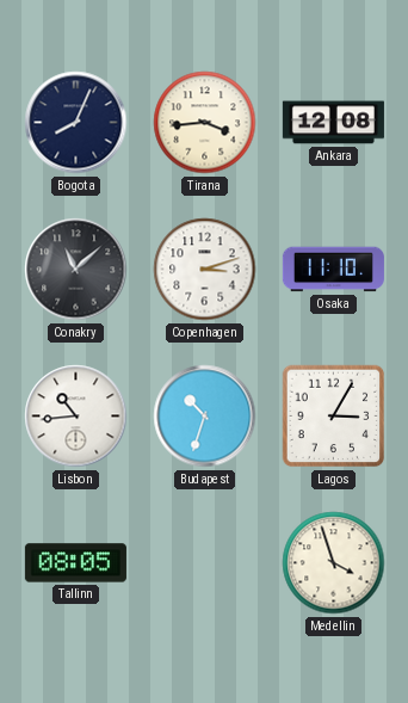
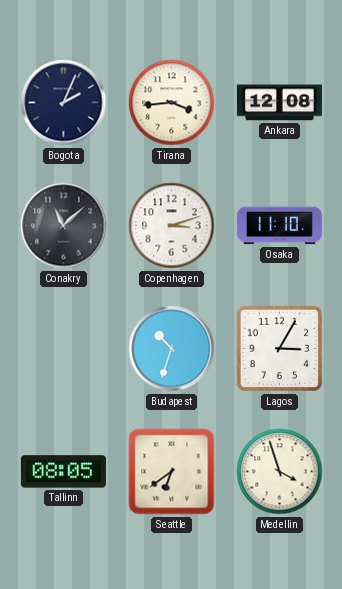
Bogota: 8:04 -> 2:04 (64, 103)
Lisbon: 10:44 -> none (76, 417)
Seattle: none -> 6:39 (172, 472)
